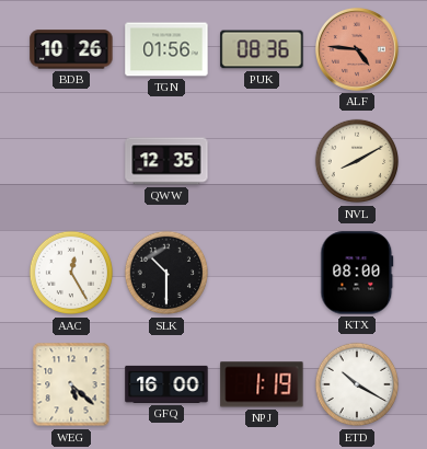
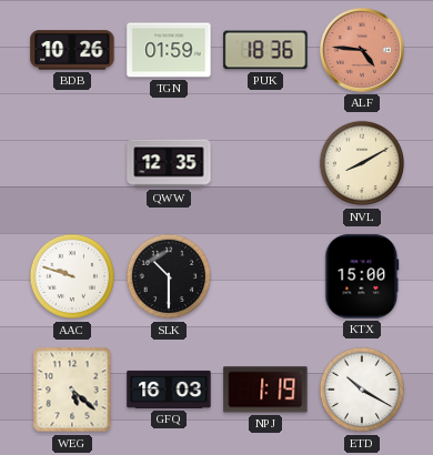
TGN: 01:56 -> 01:59 (169, 50)
PUK: 08:36 -> 18:36 (265, 50)
AAC: 12:25 -> 9:48 (72, 276)
KTX: 08:00 -> 15:00 (362, 276)
GFQ: 16:00 -> 16:03 (169, 390)
